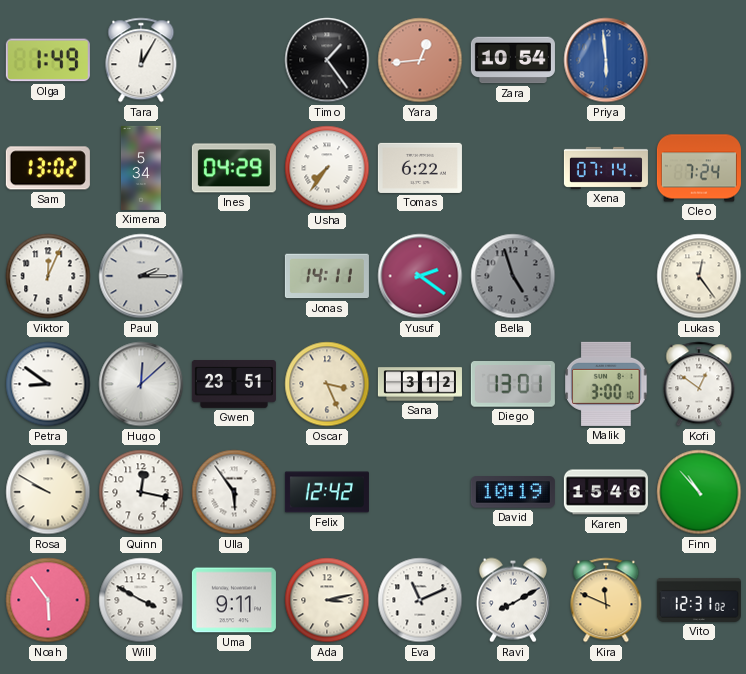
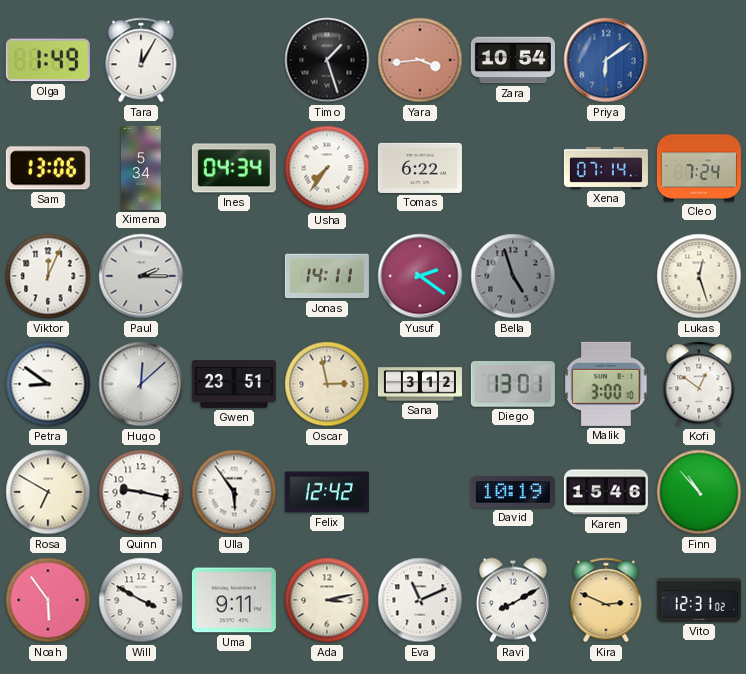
Timo: 1:24 -> 1:27 (327, 60)
Yara: 12:44 -> 3:44 (420, 60)
Priya: 5:59 -> 6:09 (606, 60)
Sam: 13:02 -> 13:06 (48, 168)
Ines: 04:29 -> 04:34 (234, 168)
Lukas: 12:24 -> 12:27 (699, 276)
Oscar: 3:26 -> 2:58 (327, 384)
Rosa: 9:50 -> 6:50 (48, 492)
Quinn: 12:17 -> 9:17 (141, 492)
Kira: 11:49 -> 2:49 (606, 600)
